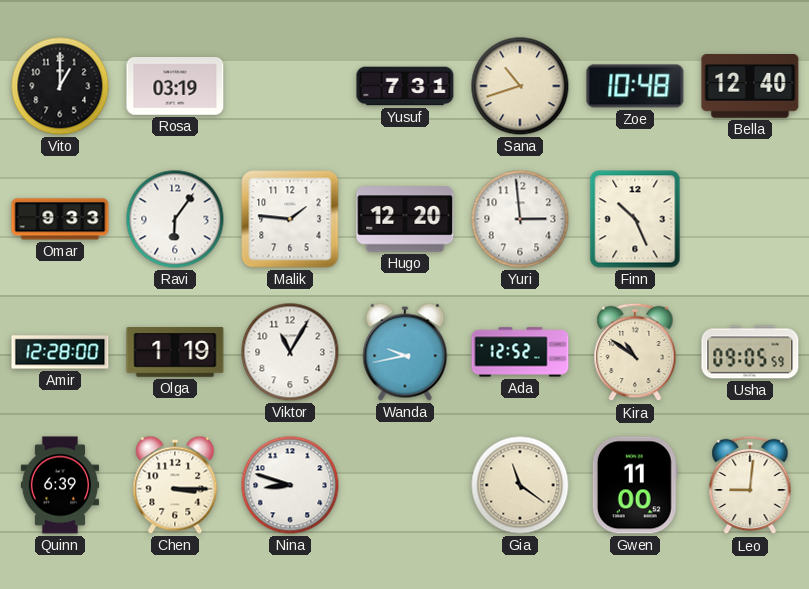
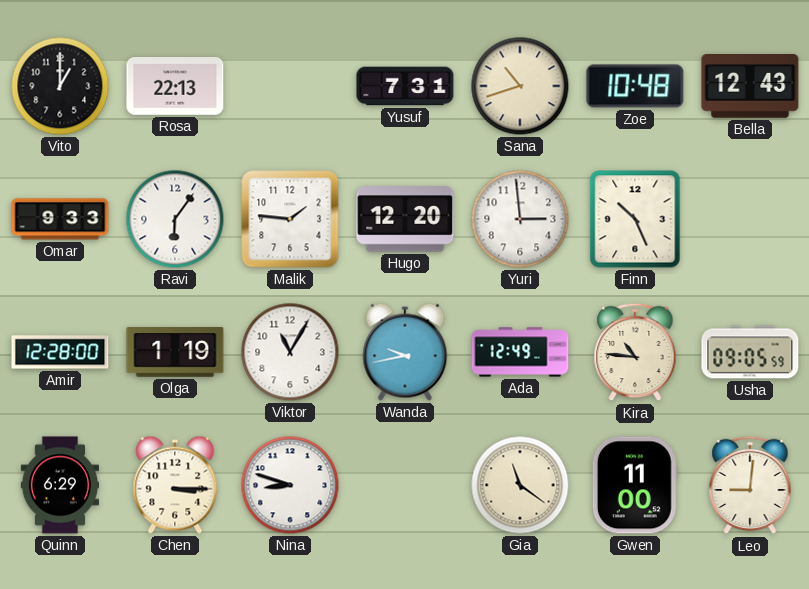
Rosa: 03:19 -> 22:13 (175, 87)
Bella: 12:40 -> 12:43 (750, 86)
Ada: 12:52 -> 12:49 (520, 352)
Kira: 10:51 -> 10:46 (635, 352)
Quinn: 6:39 -> 6:29 (59, 485)
